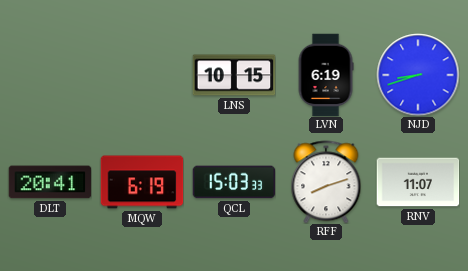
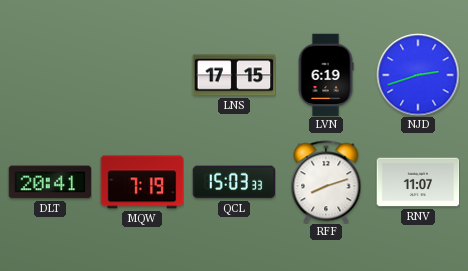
LNS: 10:15 -> 17:15 (234, 75)
NJD: 8:42 -> 2:42 (418, 75)
MQW: 6:19 -> 7:19 (142, 182)
